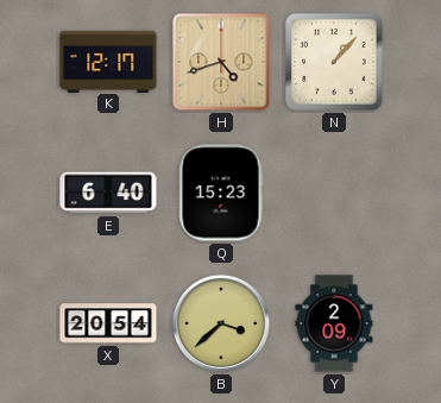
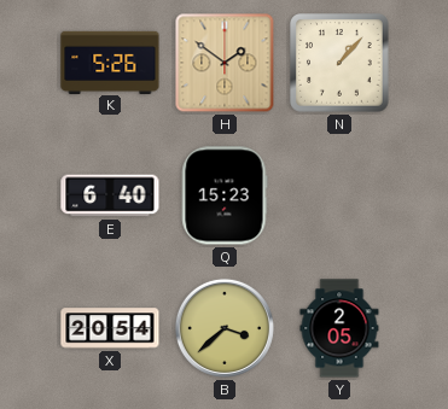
K: 12:17 -> 5:26 (110, 62)
H: 4:42 -> 1:51 (225, 63)
Y: 2:09 -> 2:05 (339, 328)
